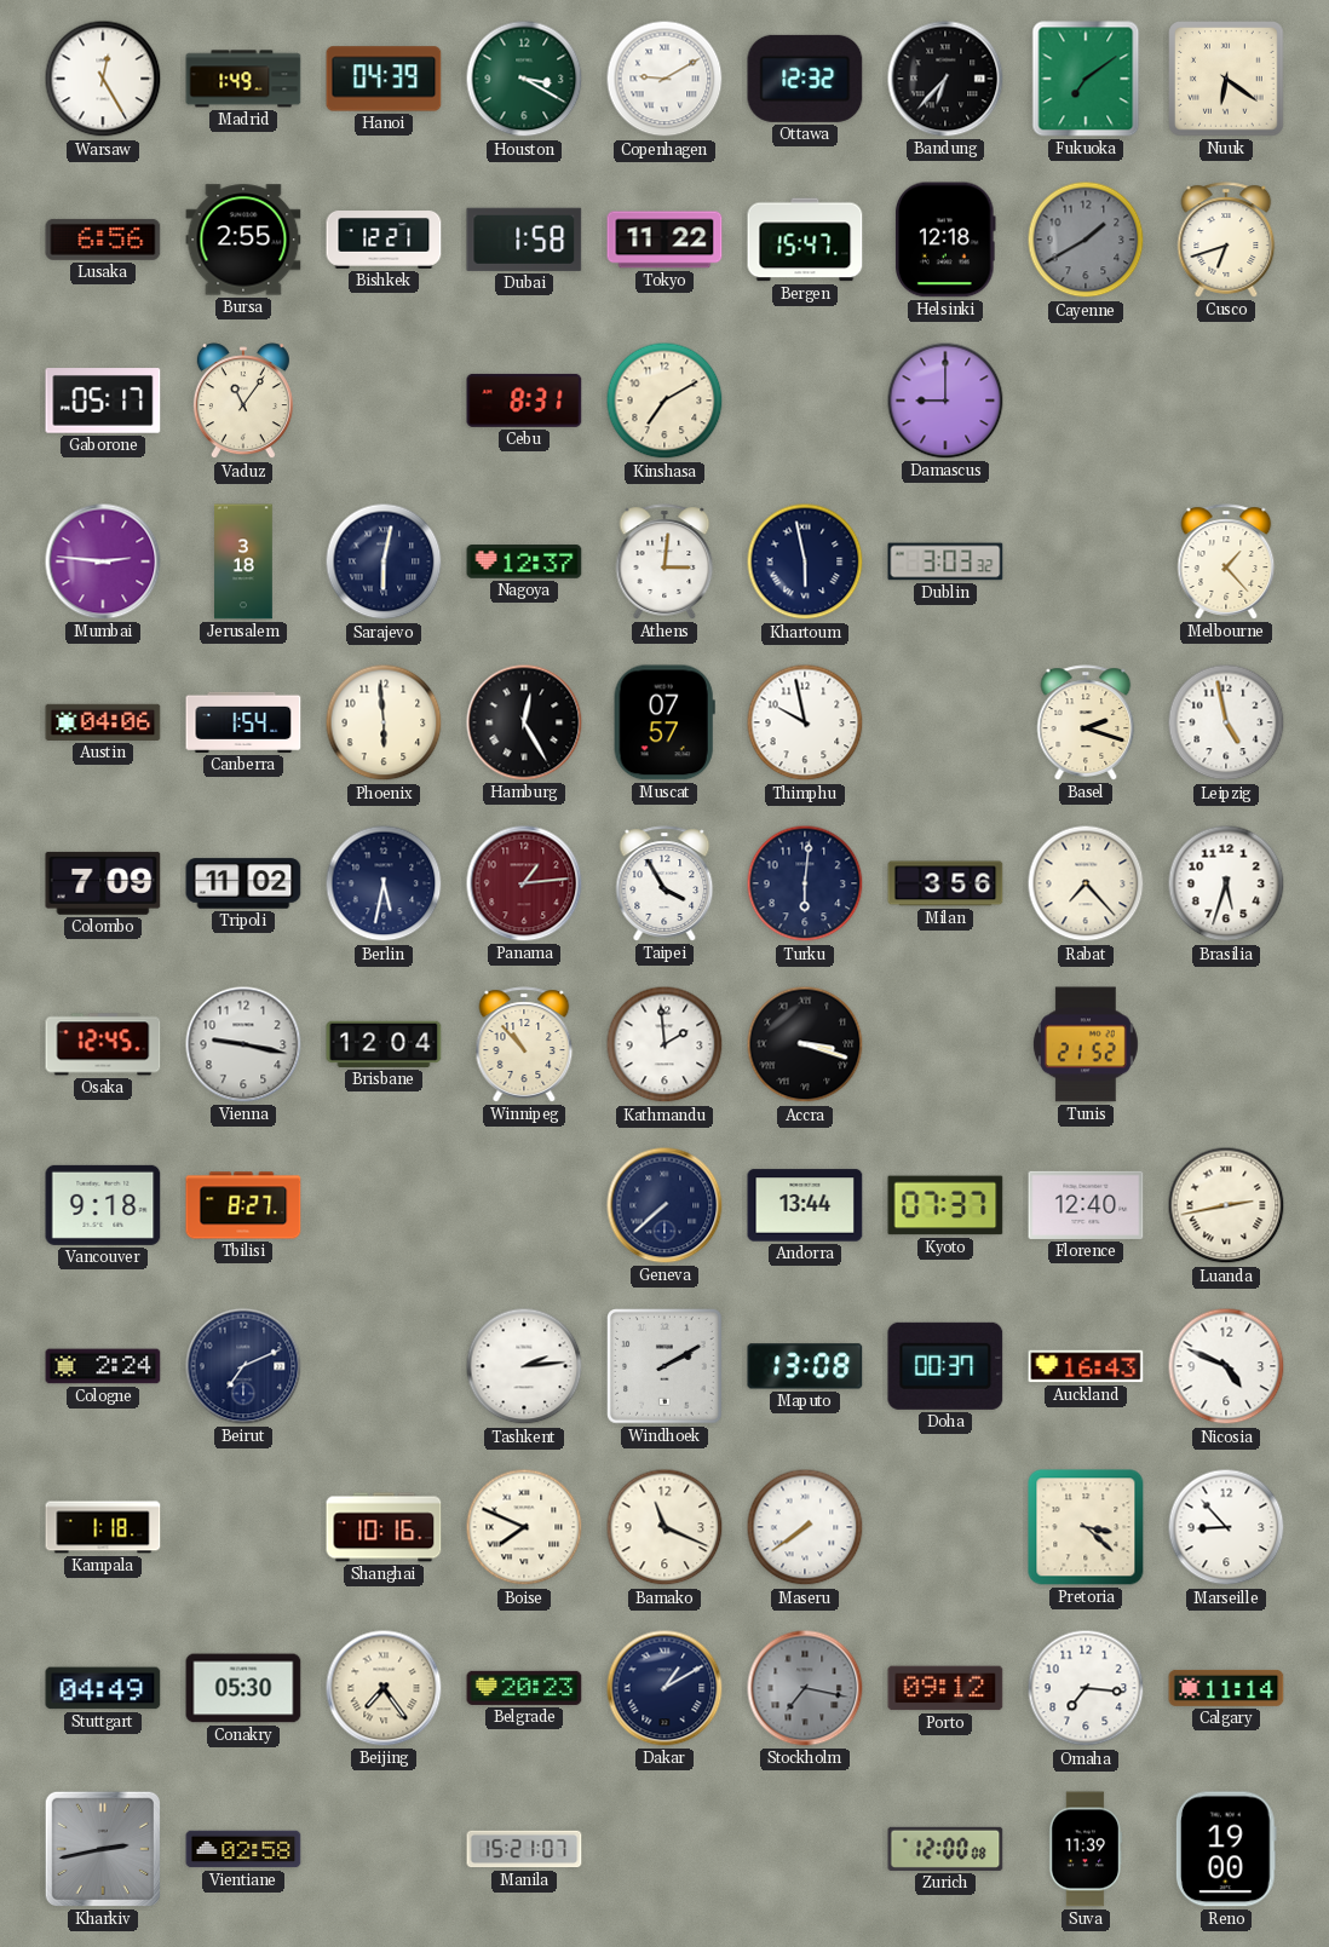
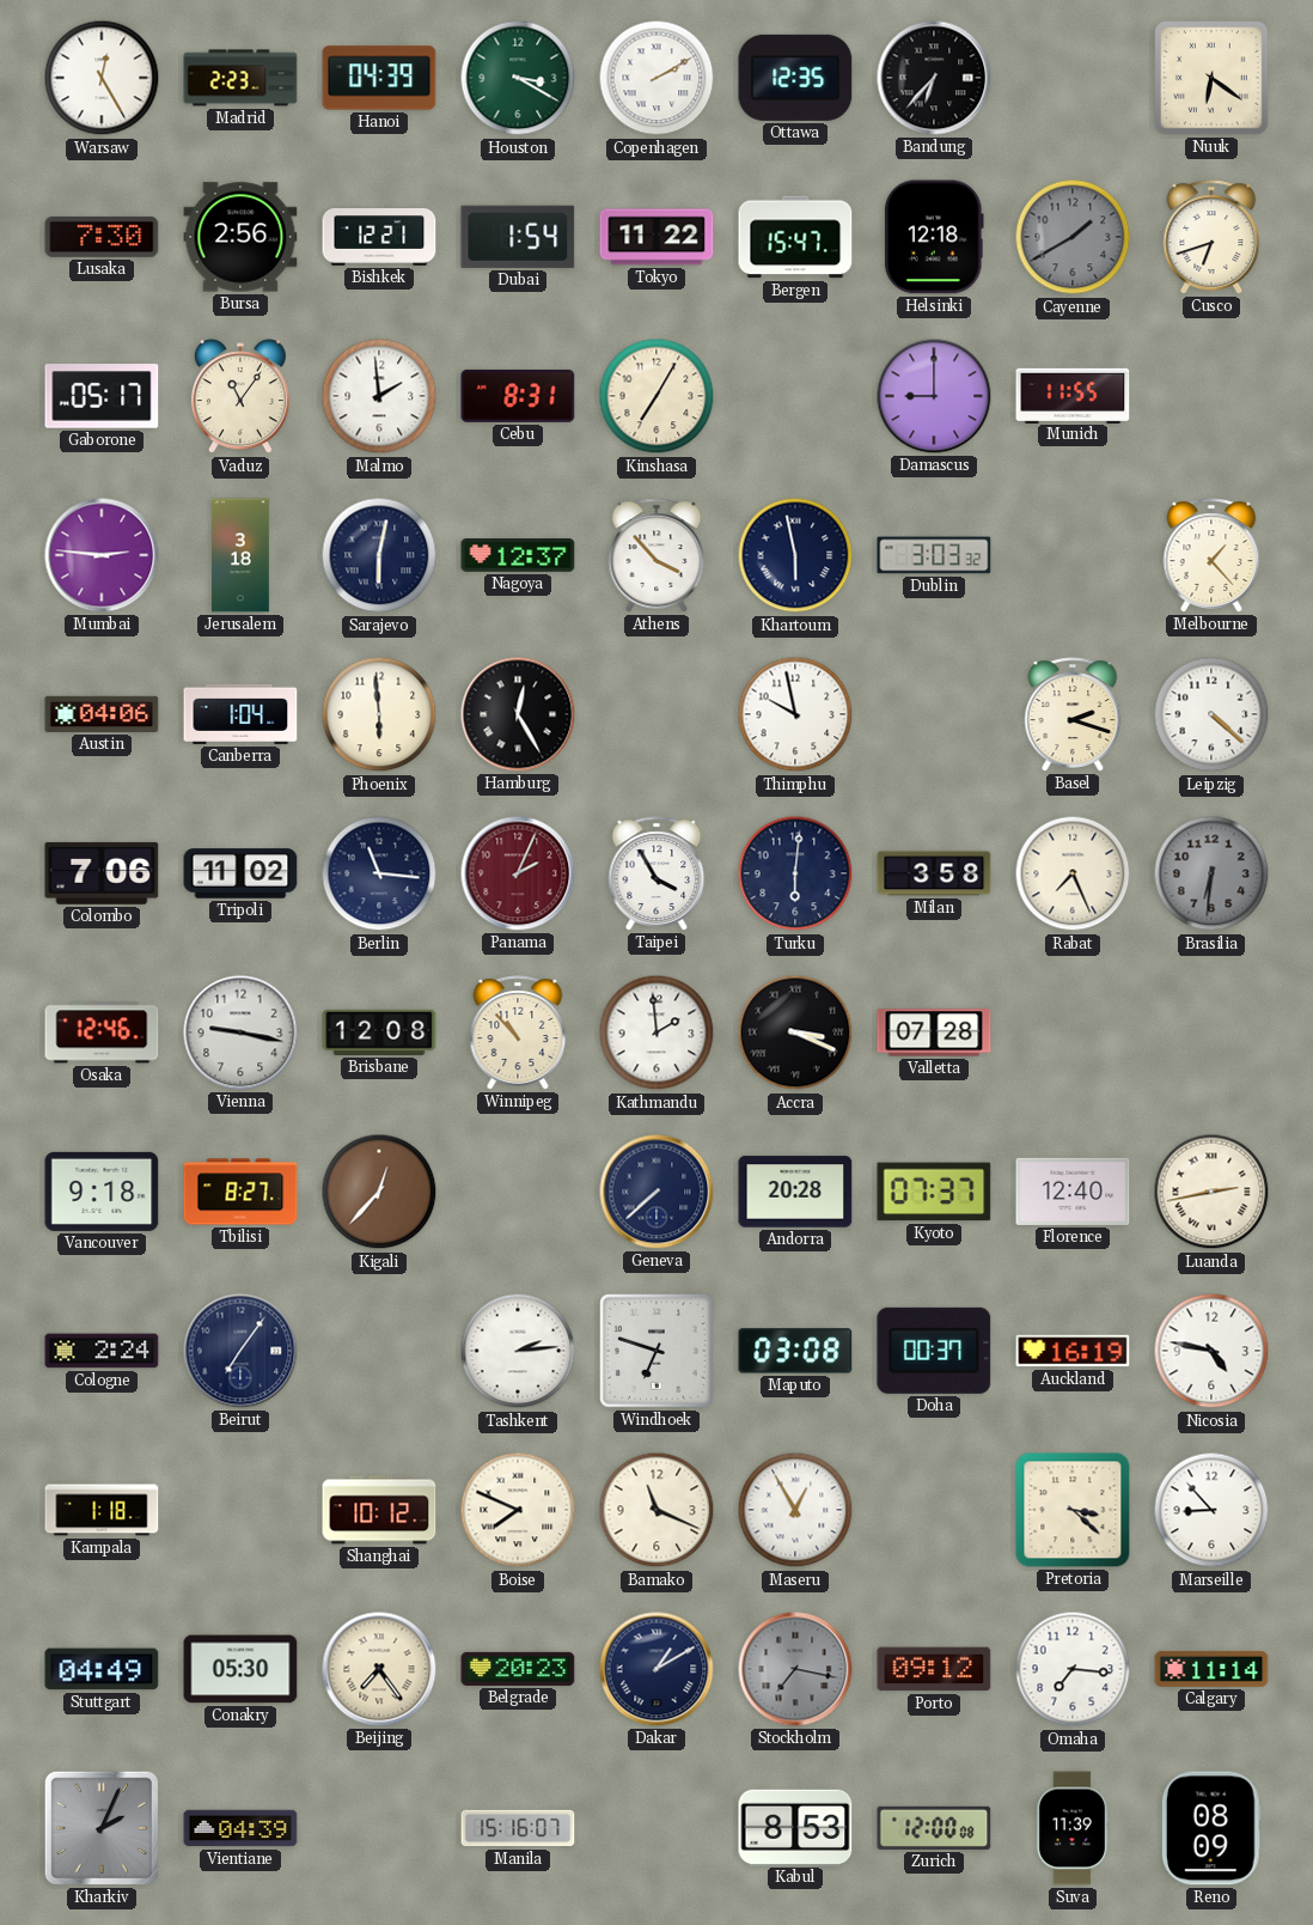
Madrid: 1:49 -> 2:23 (240, 78)
Copenhagen: 9:10 -> 2:10 (656, 78)
Ottawa: 12:32 -> 12:35 (795, 78)
Fukuoka: 7:09 -> none (1086, 79)
Lusaka: 6:56 -> 7:30 (102, 237)
Bursa: 2:55 -> 2:56 (240, 237)
Dubai: 1:58 -> 1:54 (518, 237)
Malmo: none -> 1:59 (379, 396)
Kinshasa: 7:10 -> 7:05 (656, 396)
Munich: none -> 11:55 (1073, 395)
Athens: 3:01 -> 3:53 (656, 555)
Canberra: 1:54 -> 1:04 (240, 714)
Muscat: 07:57 -> none (664, 722)
Leipzig: 4:58 -> 4:22 (1211, 714)
Colombo: 7:09 -> 7:06 (102, 873)
Berlin: 5:32 -> 11:16 (379, 873)
Panama: 1:14 -> 2:04 (518, 873)
Milan: 3:56 -> 3:58 (934, 873)
Rabat: 7:23 -> 7:26 (1073, 873)
Brasilia: 5:33 -> 6:31 (1211, 873)
Brasilia dial: white -> grey (1211, 873)
Osaka: 12:45 -> 12:46 (102, 1032)
Brisbane: 12:04 -> 12:08 (379, 1032)
Accra: 3:18 -> 3:19 (795, 1032)
Valletta: none -> 07:28 (934, 1032)
Tunis: 21:52 -> none (1086, 1044)
Kigali: none -> 12:37 (379, 1192)
Andorra: 13:44 -> 20:28 (795, 1192)
Beirut: 7:11 -> 7:06 (240, 1351)
Windhoek: 2:10 -> 6:48 (658, 1352)
Maputo: 13:08 -> 03:08 (795, 1351)
Auckland: 16:43 -> 16:19 (1073, 1351)
Nicosia: 4:49 -> 4:47 (1211, 1351)
Shanghai: 10:16 -> 10:12 (379, 1510)
Maseru: 7:39 -> 12:55 (795, 1510)
Kharkiv: 2:43 -> 2:04 (102, 1828)
Vientiane: 02:58 -> 04:39 (240, 1828)
Manila: 15:21 -> 15:16 (518, 1828)
Kabul: none -> 8:53 (795, 1827)
Reno: 19:00 -> 08:09 (1211, 1828)
